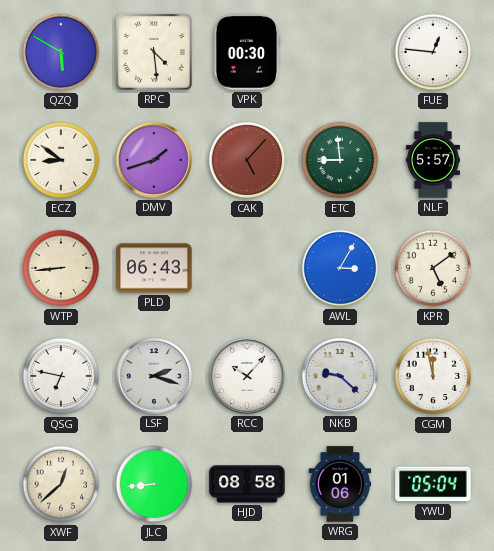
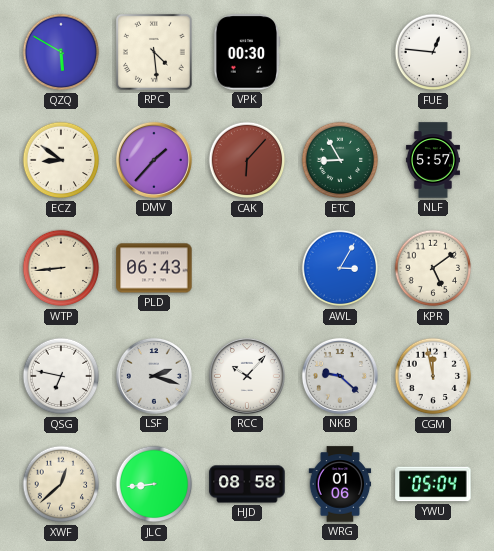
DMV: 1:42 -> 1:37 (154, 160)
CAK: 5:07 -> 6:07 (247, 160)
ETC: 8:59 -> 8:55 (340, 160)
